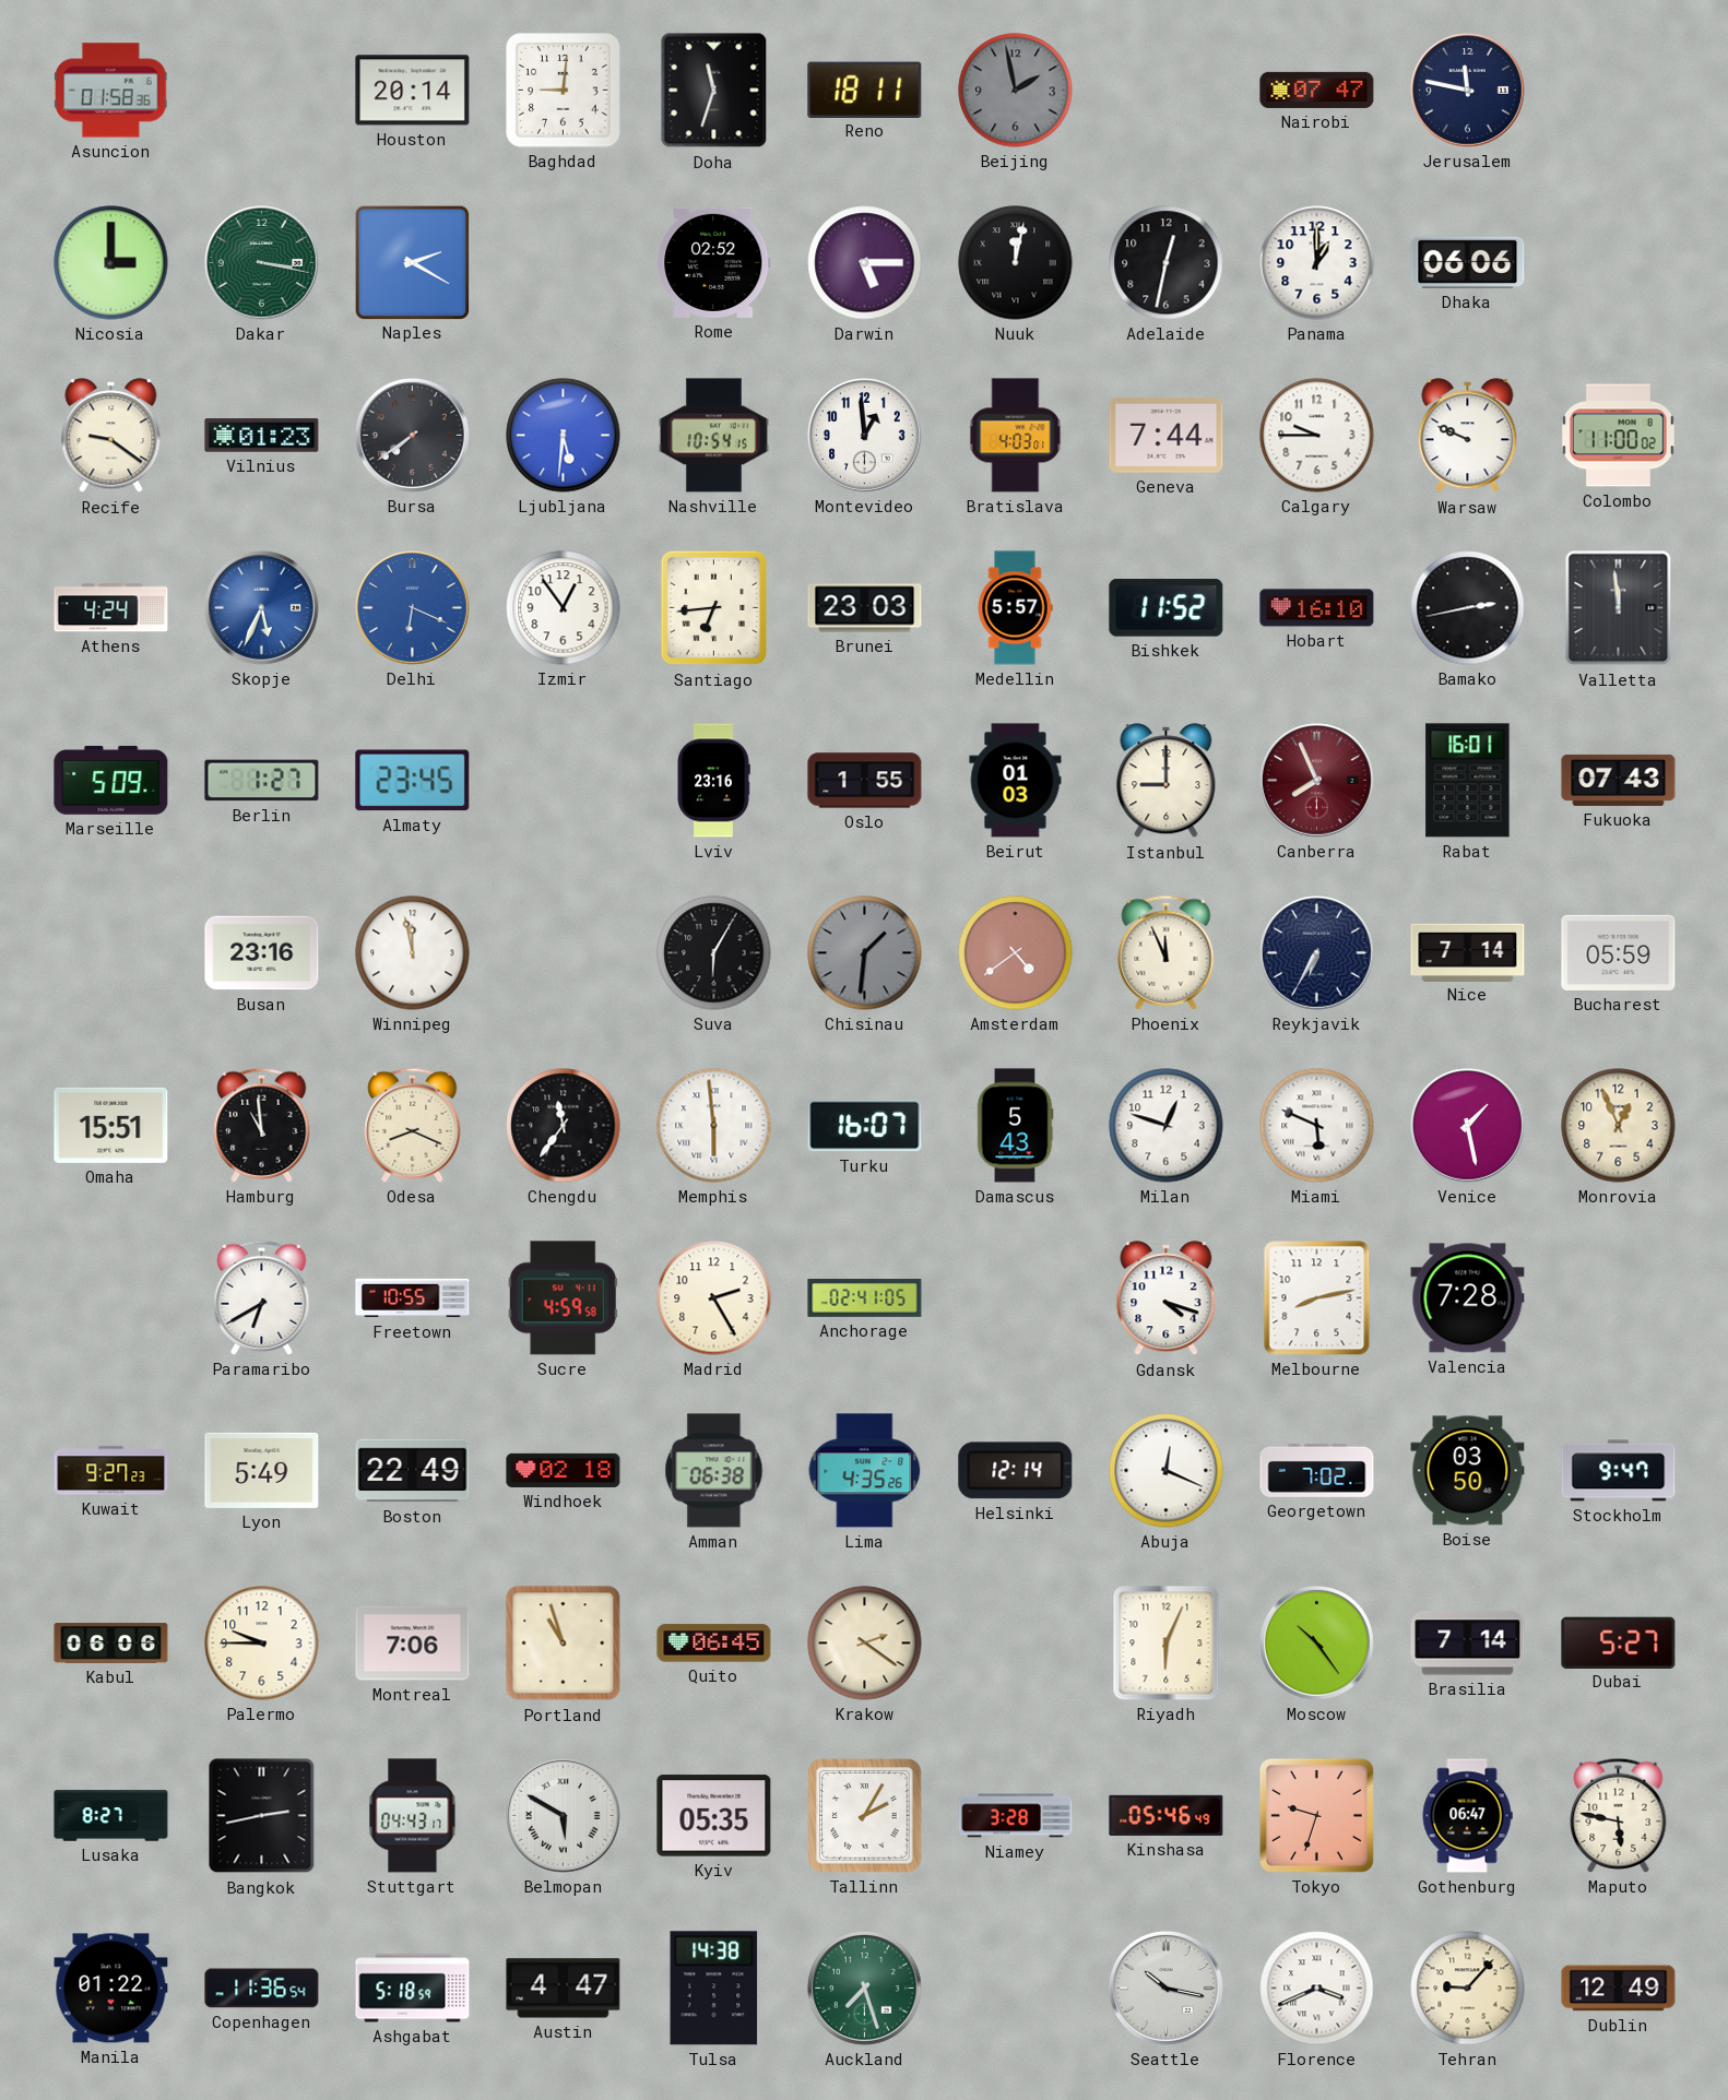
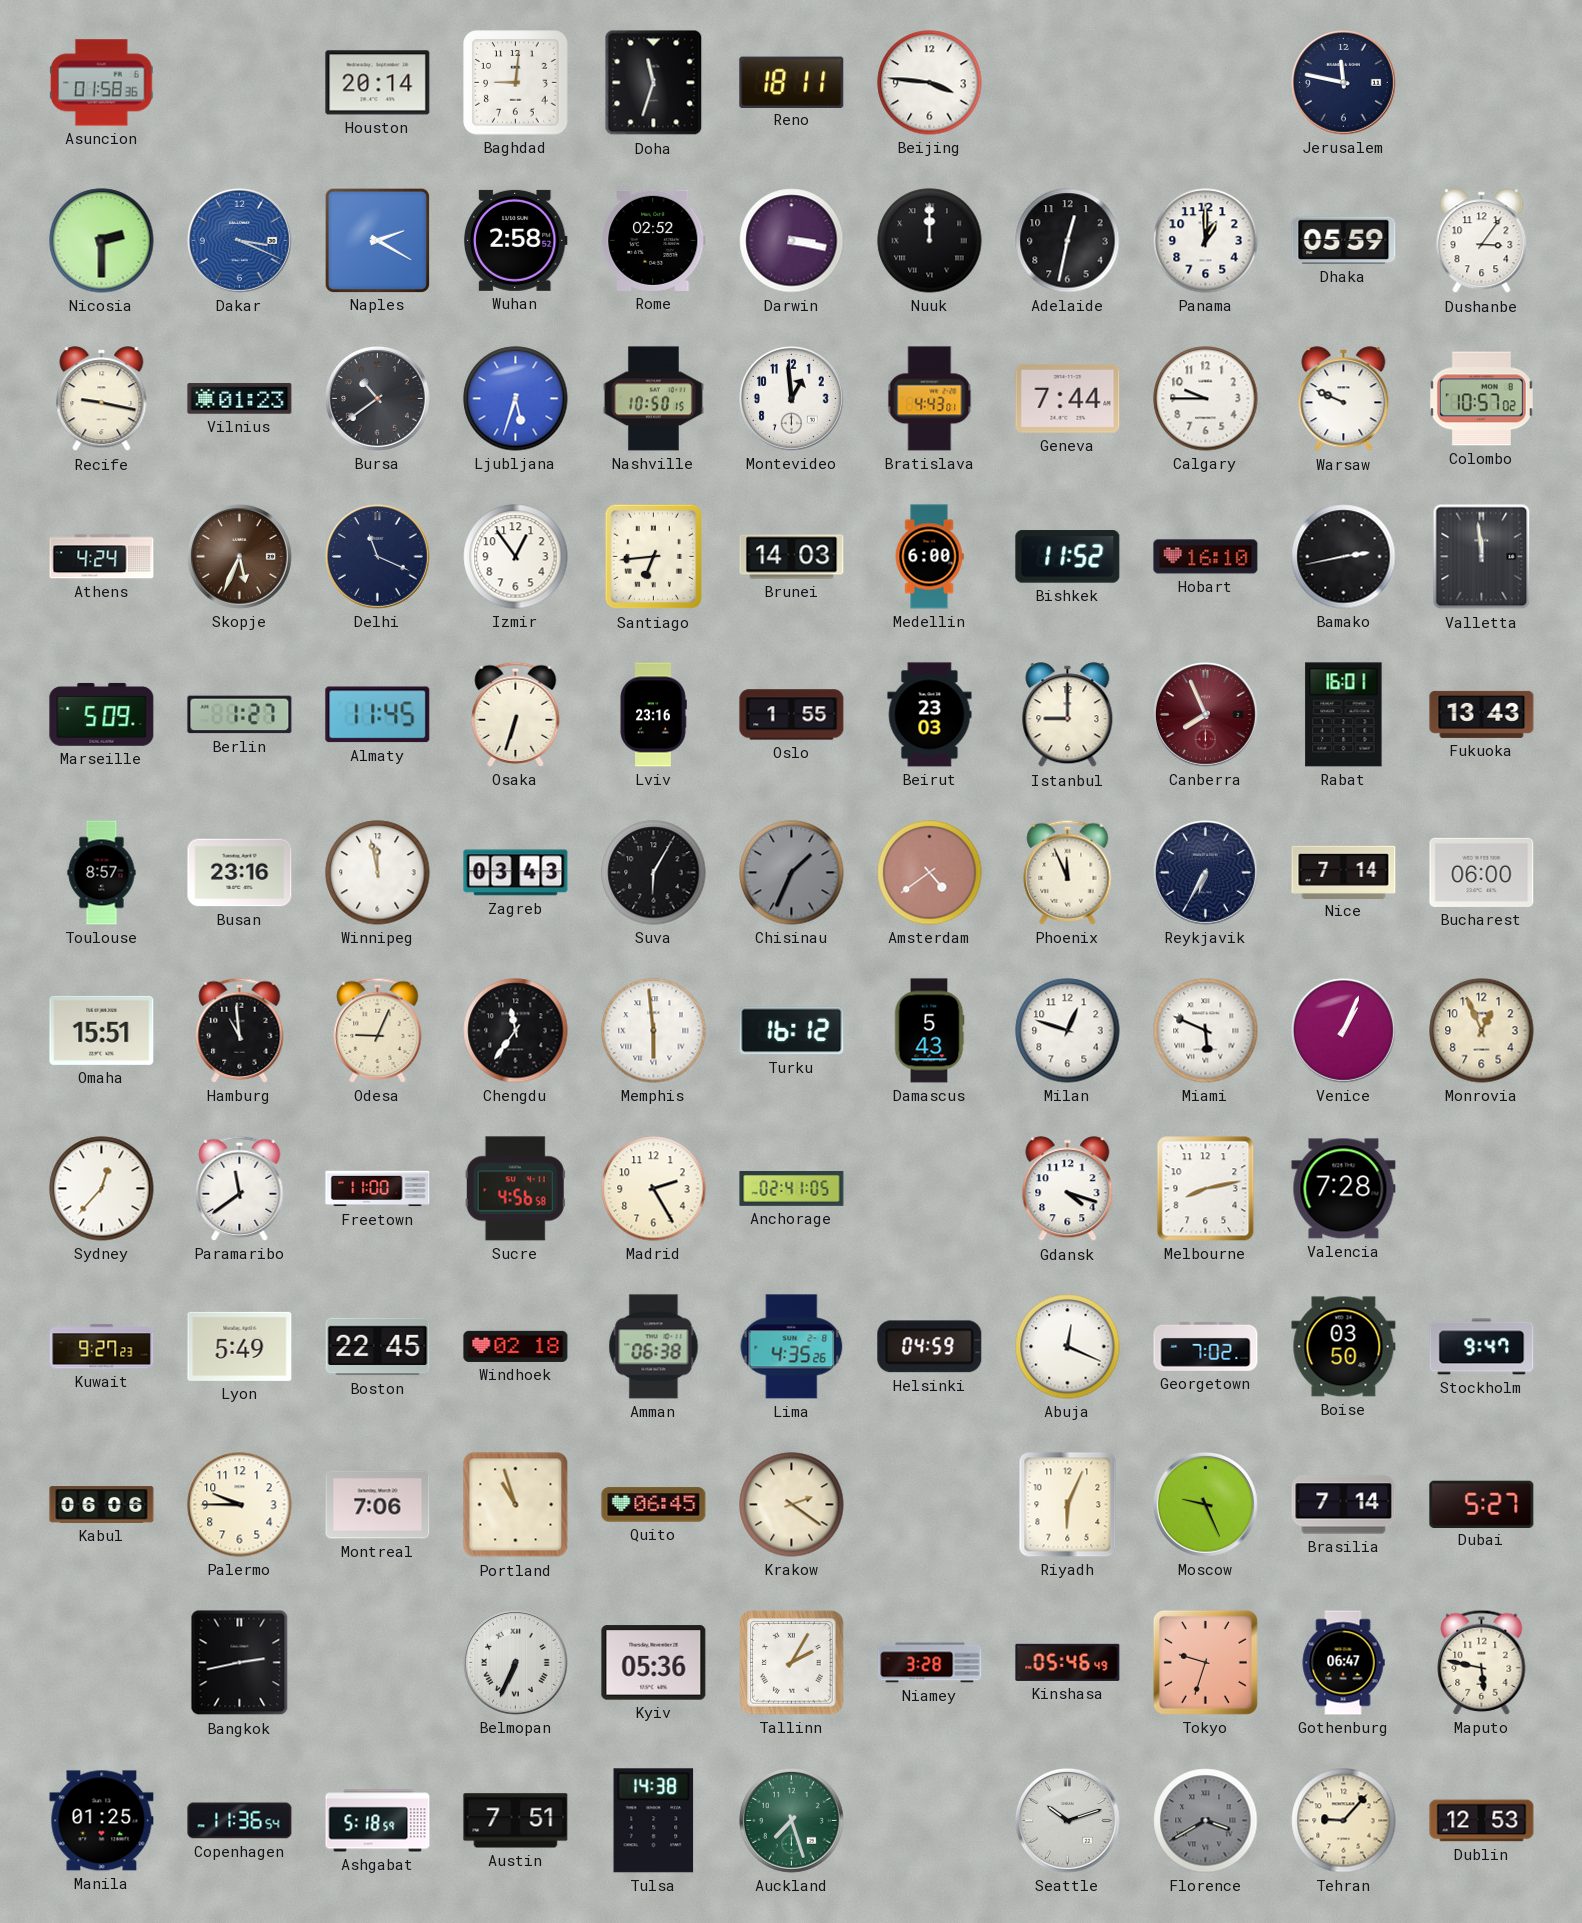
Beijing: 1:58 -> 3:46 (930, 83)
Beijing dial: grey -> white (930, 83)
Nairobi: 07:47 -> none (1317, 90)
Nicosia: 3:00 -> 2:30 (102, 241)
Dakar: 3:17 -> 3:19 (240, 241)
Dakar dial: green -> blue (240, 241)
Wuhan: none -> 2:58 (515, 240)
Darwin: 5:15 -> 3:17 (792, 241)
Nuuk: 12:02 -> 12:00 (930, 241)
Dhaka: 06:06 -> 05:59 (1344, 240)
Dushanbe: none -> 3:06 (1482, 241)
Recife: 9:21 -> 9:17 (102, 399)
Bursa: 7:39 -> 10:39 (378, 399)
Ljubljana: 5:31 -> 5:33 (516, 399)
Nashville: 10:54 -> 10:50 (653, 399)
Bratislava: 4:03 -> 4:43 (930, 399)
Colombo: 11:00 -> 10:57 (1481, 399)
Skopje dial: blue -> brown (240, 557)
Delhi: 6:19 -> 11:19 (378, 557)
Delhi dial: blue -> navy (378, 557)
Brunei: 23:03 -> 14:03 (792, 557)
Medellin: 5:57 -> 6:00 (929, 557)
Almaty: 23:45 -> 11:45 (378, 715)
Osaka: none -> 6:33 (516, 714)
Beirut: 01:03 -> 23:03 (930, 715)
Fukuoka: 07:43 -> 13:43 (1482, 714)
Toulouse: none -> 8:57 (102, 873)
Zagreb: none -> 03:43 (516, 873)
Chisinau: 1:31 -> 1:34 (792, 873)
Bucharest: 05:59 -> 06:00 (1482, 872)
Odesa: 8:19 -> 9:04 (378, 1030)
Turku: 16:07 -> 16:12 (792, 1031)
Venice: 1:28 -> 1:04 (1344, 1031)
Sydney: none -> 12:37 (102, 1189)
Paramaribo: 6:40 -> 11:39 (240, 1188)
Freetown: 10:55 -> 11:00 (378, 1189)
Sucre: 4:59 -> 4:56 (515, 1189)
Boston: 22:49 -> 22:45 (378, 1347)
Helsinki: 12:14 -> 04:59 (930, 1347)
Moscow: 10:24 -> 9:26 (1206, 1505)
Lusaka: 8:27 -> none (111, 1816)
Stuttgart: 04:43 -> none (413, 1816)
Belmopan: 5:50 -> 6:34 (516, 1663)
Kyiv: 05:35 -> 05:36 (654, 1663)
Manila: 01:22 -> 01:25 (102, 1821)
Austin: 4:47 -> 7:51 (516, 1821)
Seattle: 10:17 -> 10:12 (1068, 1821)
Florence: 3:41 -> 3:40 (1206, 1821)
Florence dial: white -> grey (1206, 1821)
Dublin: 12:49 -> 12:53 (1482, 1821)
